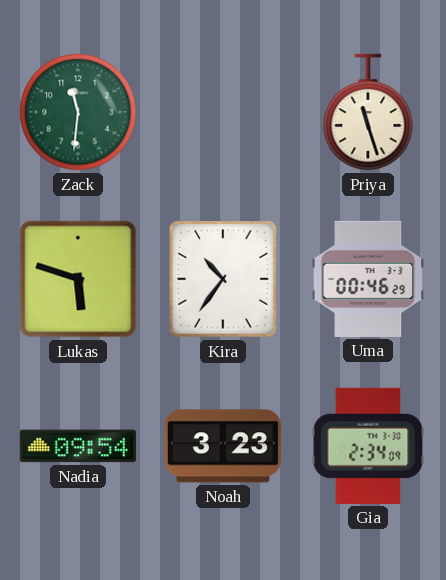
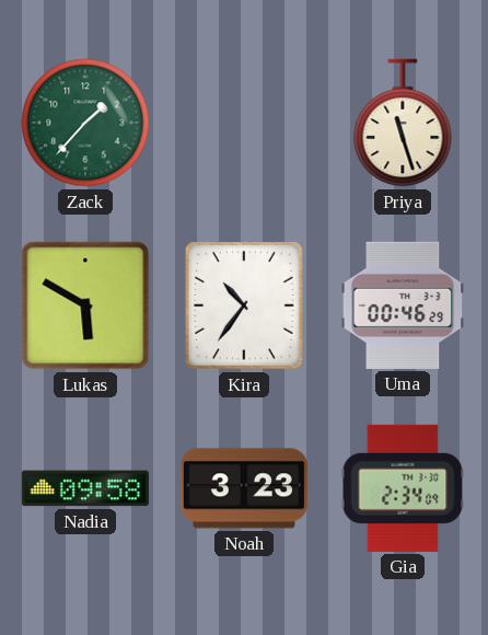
Zack: 11:31 -> 1:37 (85, 123)
Lukas: 5:48 -> 5:50 (85, 305)
Nadia: 09:54 -> 09:58 (85, 488)
